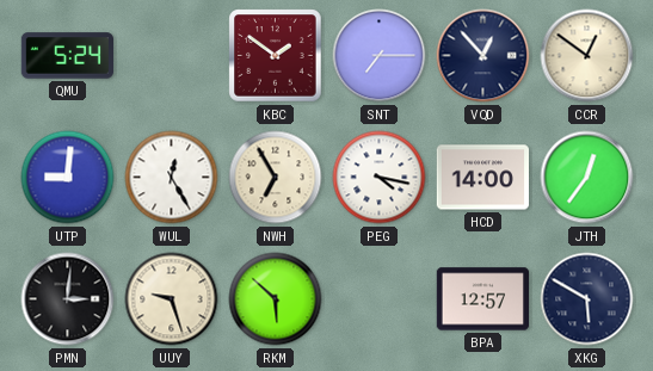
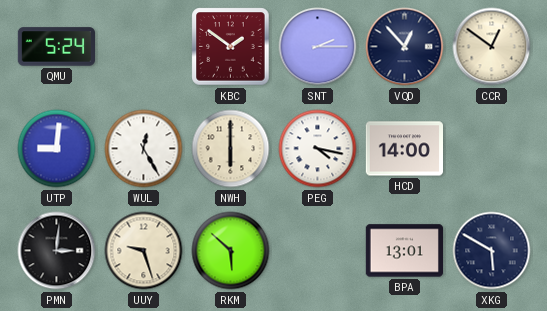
SNT: 7:15 -> 2:15 (318, 47)
NWH: 6:55 -> 6:00 (231, 149)
JTH: 12:36 -> none (587, 178)
BPA: 12:57 -> 13:01 (404, 251)
